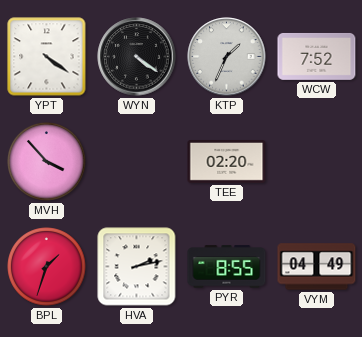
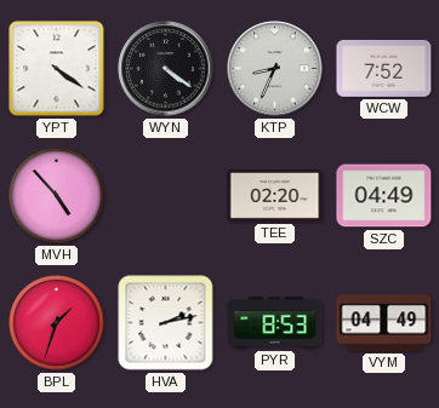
KTP: 1:34 -> 8:34 (275, 69)
MVH: 3:53 -> 4:53 (57, 196)
SZC: none -> 04:49 (384, 196)
PYR: 8:55 -> 8:53 (275, 323)
